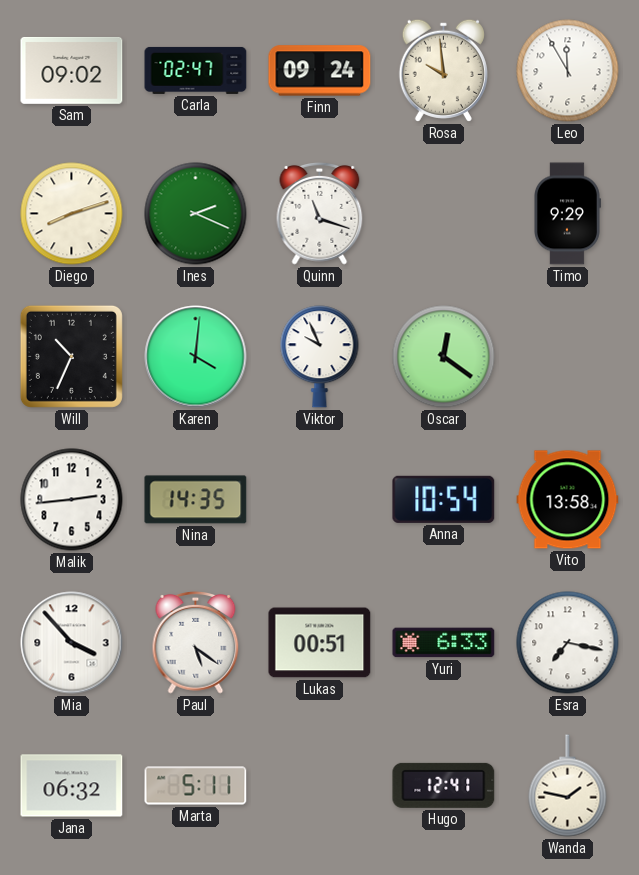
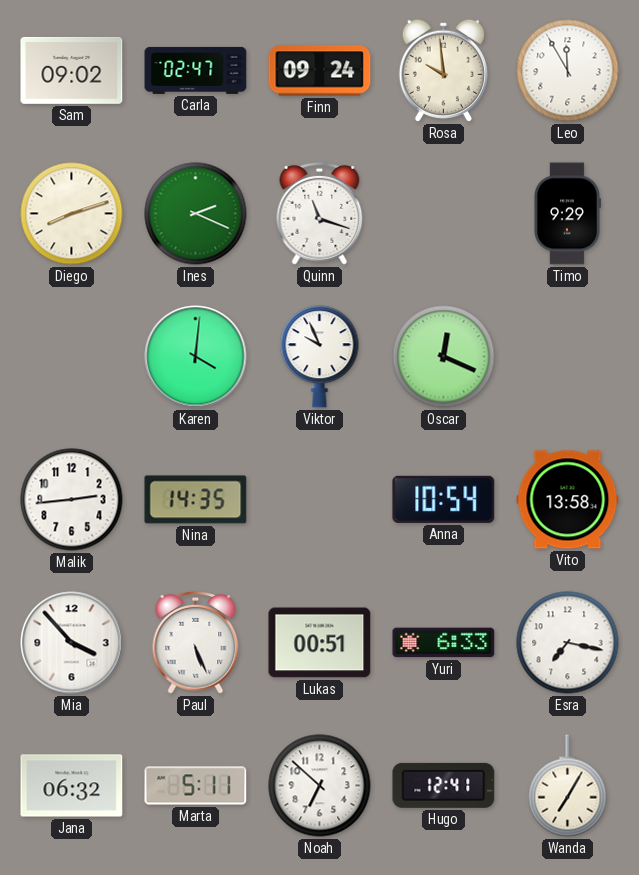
Will: 10:34 -> none (71, 356)
Oscar: 12:21 -> 12:19 (444, 357)
Paul: 5:21 -> 5:26 (196, 643)
Noah: none -> 6:52 (320, 786)
Wanda: 1:47 -> 7:05 (568, 786)
